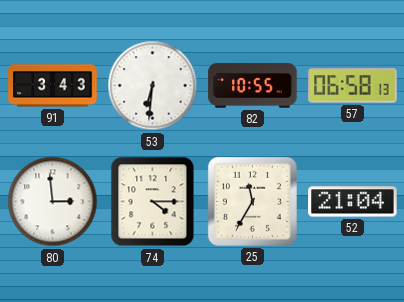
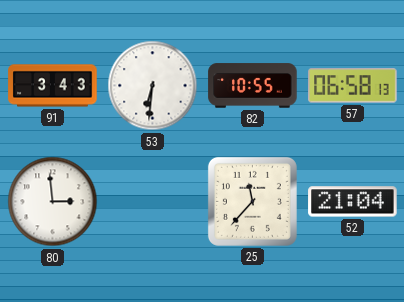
74: 4:15 -> none (153, 202)
25: 11:35 -> 11:37 (252, 201)
